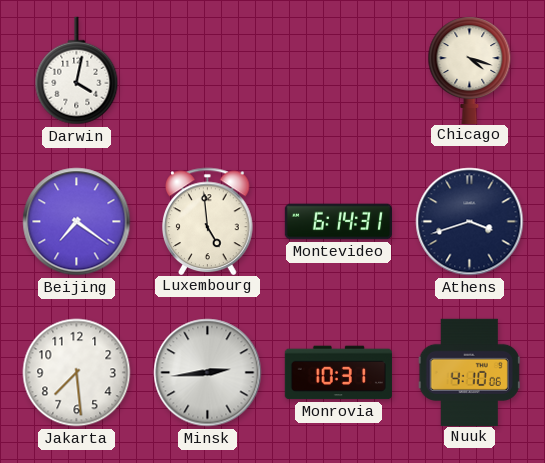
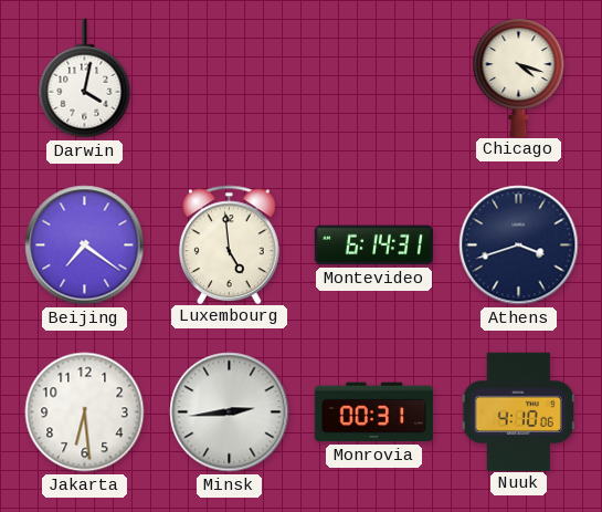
Jakarta: 7:29 -> 6:29 (85, 412)
Monrovia: 10:31 -> 00:31 (373, 412)
